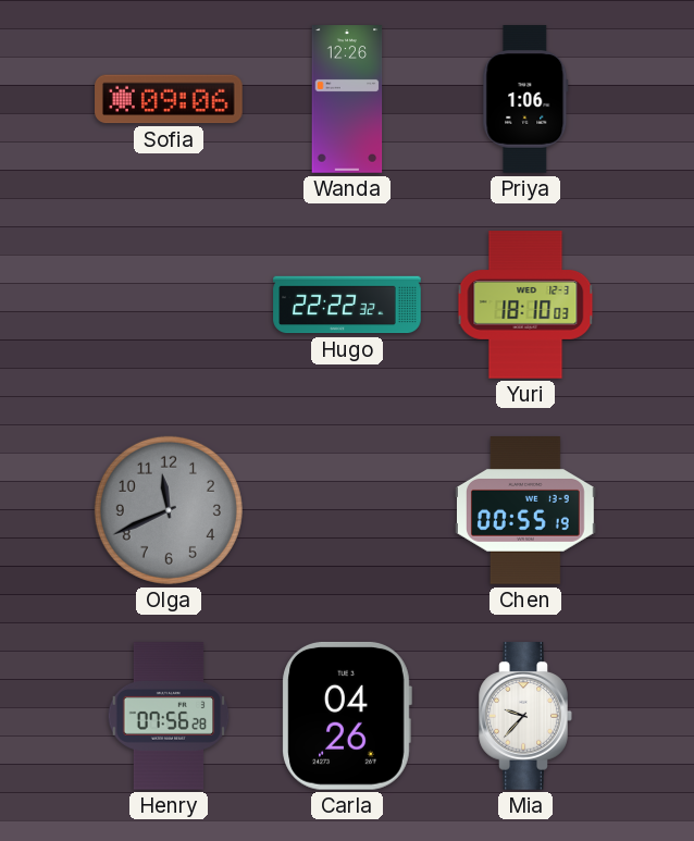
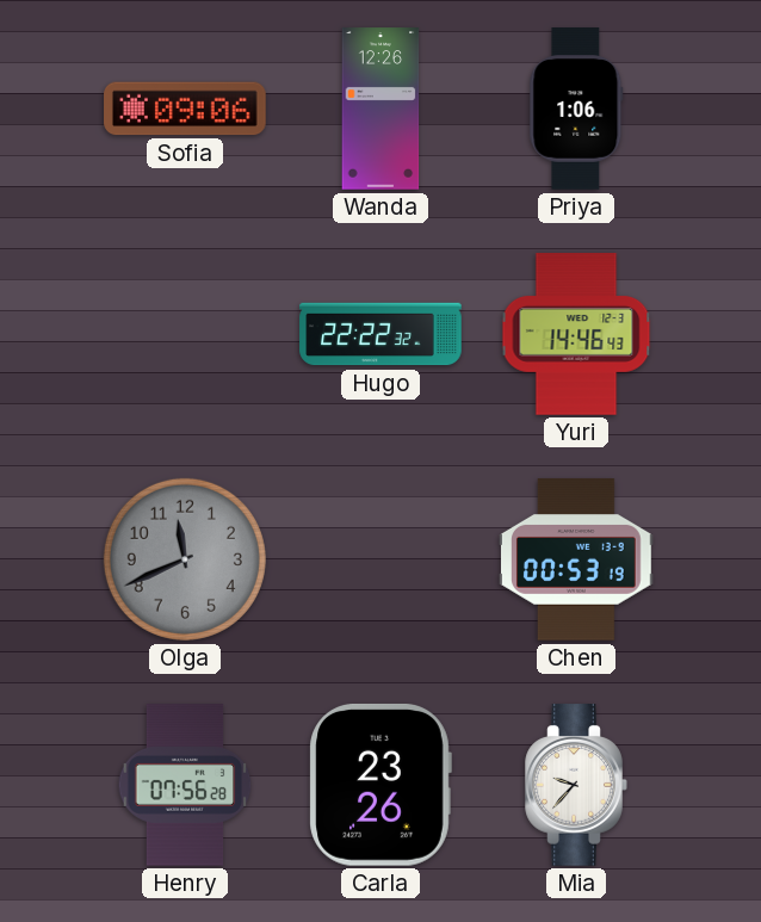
Yuri: 18:10 -> 14:46 (576, 334)
Chen: 00:55 -> 00:53 (577, 559)
Carla: 04:26 -> 23:26 (380, 785)
